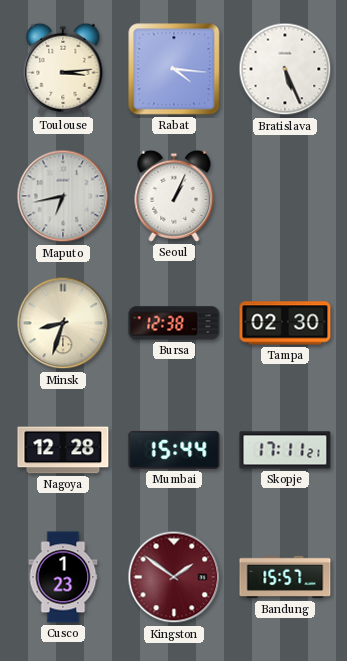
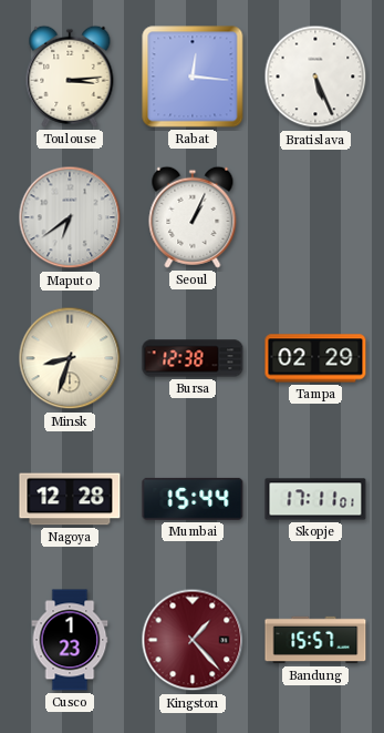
Rabat: 4:16 -> 12:16 (193, 77)
Maputo: 6:43 -> 6:39 (70, 217)
Tampa: 02:30 -> 02:29 (315, 358)
Skopje: 17:11:21 -> 17:11:01 (315, 499)
Kingston: 1:51 -> 1:23 (193, 640)
